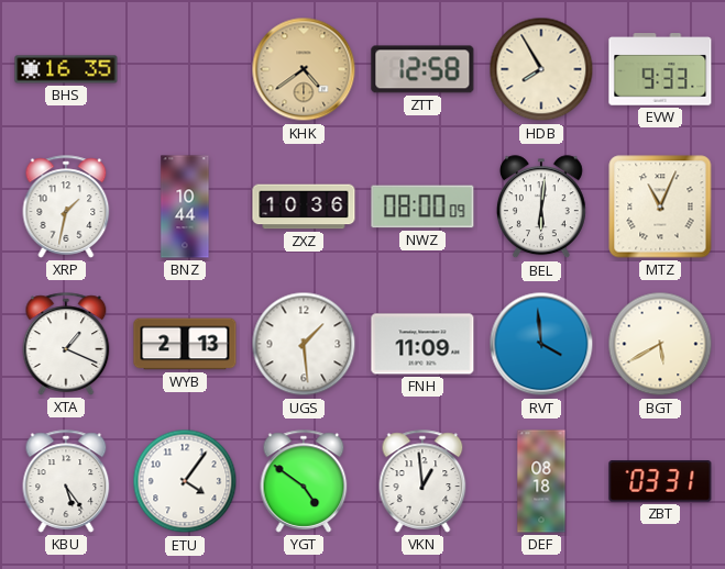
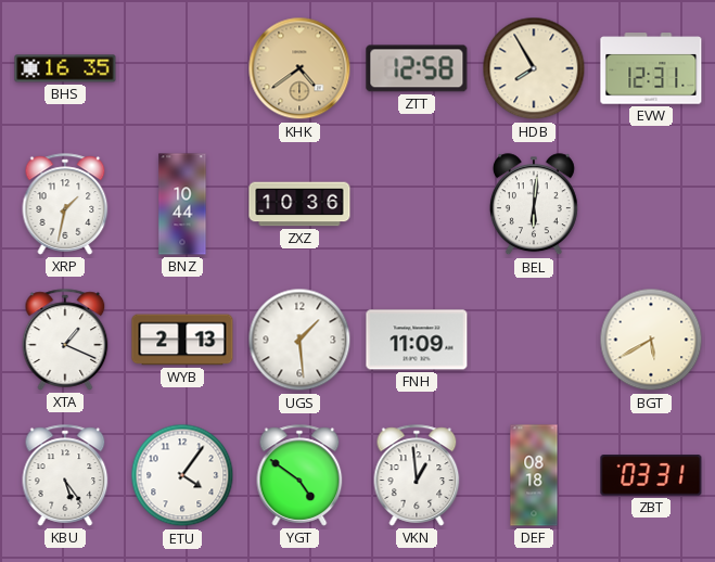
EVW: 9:33 -> 12:31 (651, 68)
NWZ: 08:00 -> none (422, 207)
MTZ: 11:04 -> none (660, 207)
RVT: 3:59 -> none (541, 344)
